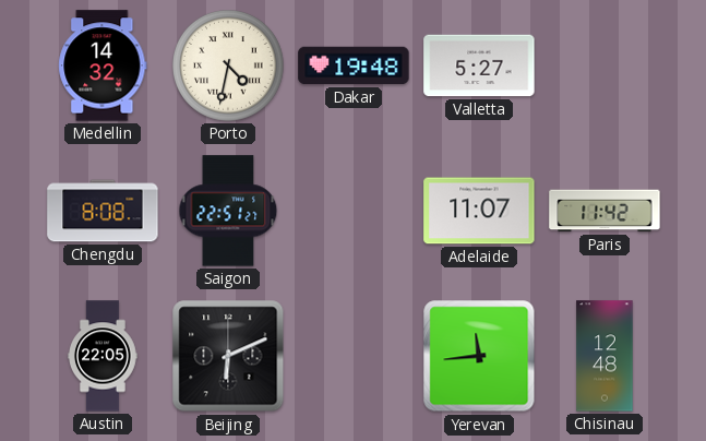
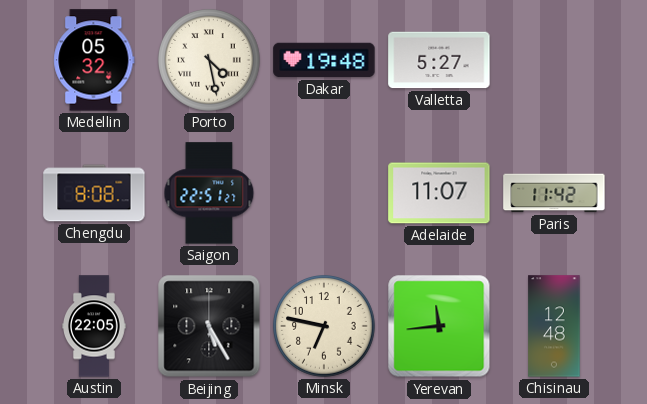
Medellin: 14:32 -> 05:32 (94, 60)
Porto: 4:32 -> 4:28 (210, 61)
Beijing: 6:11 -> 5:25 (209, 326)
Minsk: none -> 6:47 (325, 327)
